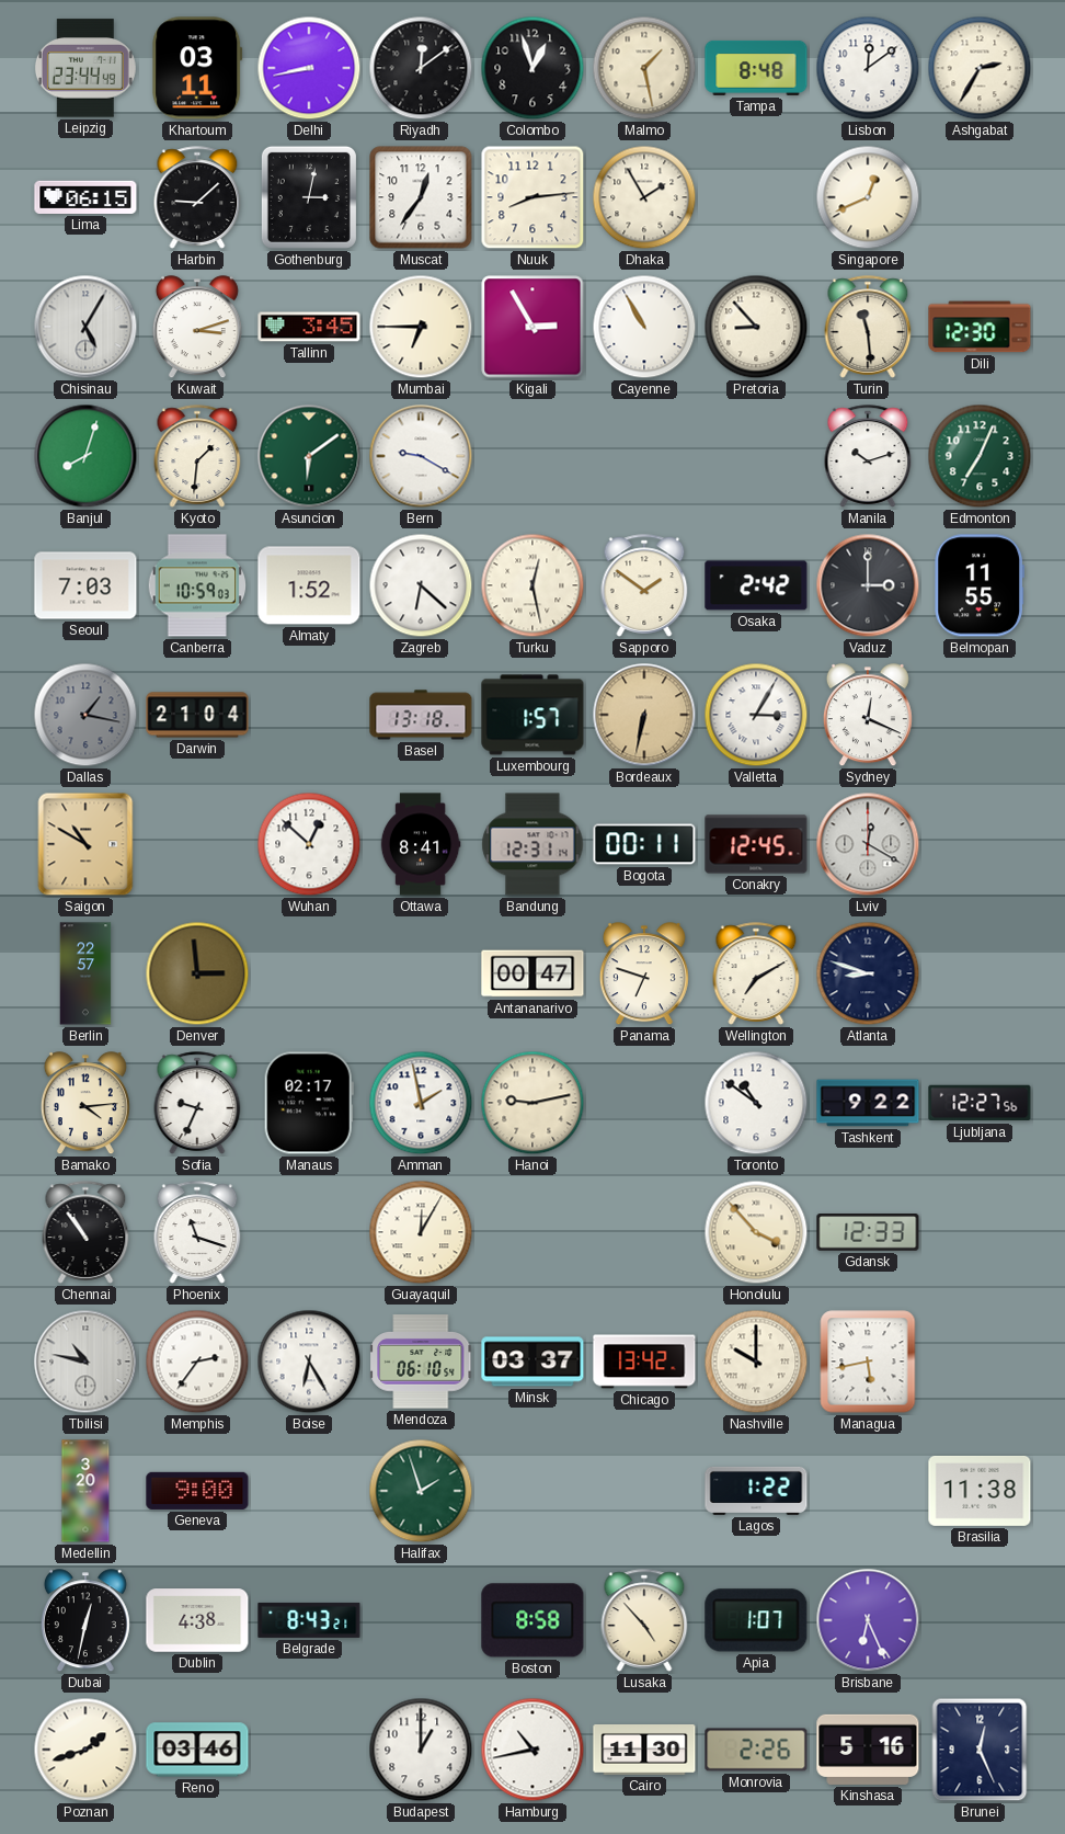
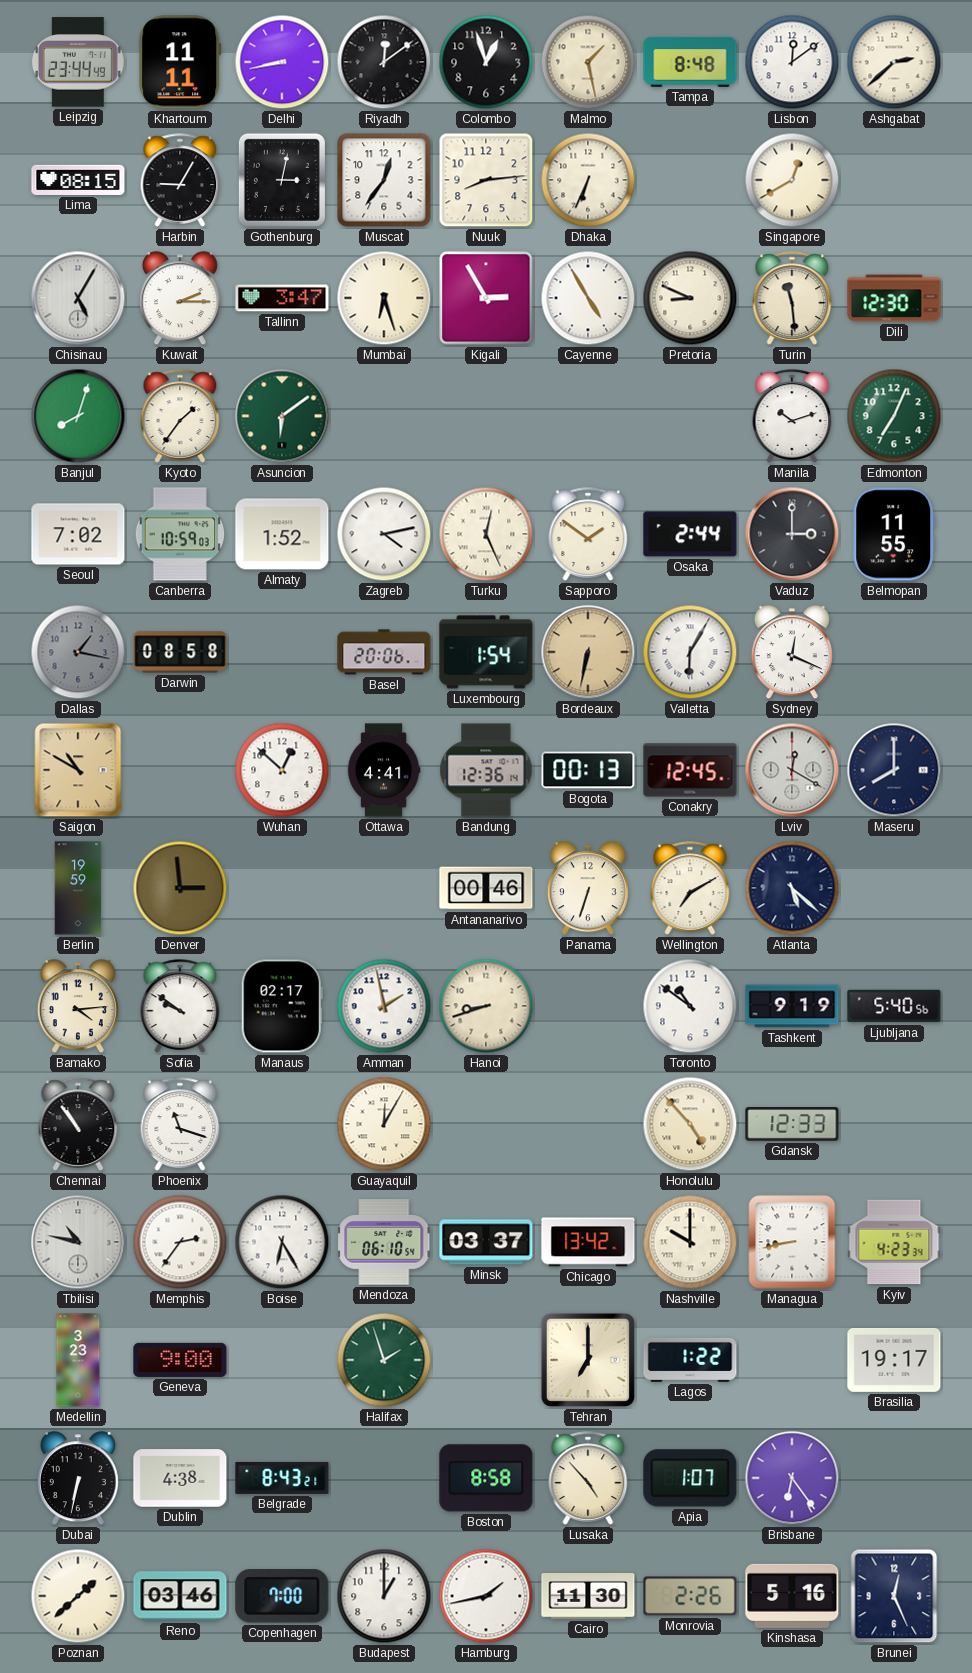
Khartoum: 03:11 -> 11:11 (180, 62)
Ashgabat: 2:35 -> 2:38 (894, 62)
Lima: 06:15 -> 08:15 (78, 180)
Harbin: 9:08 -> 9:05 (180, 180)
Dhaka: 1:55 -> 6:34 (588, 180)
Singapore: 12:41 -> 12:40 (792, 180)
Kuwait: 3:12 -> 2:15 (180, 299)
Tallinn: 3:45 -> 3:47 (282, 298)
Mumbai: 6:45 -> 6:27 (384, 298)
Cayenne: 10:55 -> 4:55 (588, 298)
Pretoria: 8:53 -> 8:49 (690, 298)
Kyoto: 1:31 -> 1:36 (180, 416)
Bern: 9:20 -> none (421, 456)
Seoul: 7:03 -> 7:02 (78, 534)
Zagreb: 6:22 -> 4:13 (384, 534)
Turku: 12:28 -> 12:26 (486, 534)
Osaka: 2:42 -> 2:44 (690, 534)
Darwin: 21:04 -> 08:58 (180, 652)
Basel: 13:18 -> 20:06 (384, 652)
Luxembourg: 1:57 -> 1:54 (486, 652)
Valletta: 3:05 -> 6:05 (690, 652)
Ottawa: 8:41 -> 4:41 (384, 770)
Bandung: 12:31 -> 12:36 (486, 770)
Bogota: 00:11 -> 00:13 (588, 770)
Maseru: none -> 8:00 (894, 770)
Berlin: 22:57 -> 19:59 (78, 888)
Antananarivo: 00:47 -> 00:46 (486, 888)
Panama: 6:48 -> 6:33 (588, 889)
Atlanta: 8:48 -> 5:22 (792, 888)
Sofia: 9:34 -> 9:51 (180, 1006)
Hanoi: 9:13 -> 8:42 (486, 1006)
Tashkent: 9:22 -> 9:19 (792, 1006)
Ljubljana: 12:27 -> 5:40 (894, 1006)
Honolulu: 3:53 -> 4:53 (690, 1124)
Managua: 5:43 -> 8:43 (792, 1242)
Kyiv: none -> 4:23 (894, 1242)
Medellin: 3:20 -> 3:23 (78, 1360)
Tehran: none -> 7:00 (588, 1360)
Brasilia: 11:38 -> 19:17 (894, 1360)
Dubai: 12:32 -> 6:32 (78, 1479)
Brisbane: 6:26 -> 6:24 (792, 1478)
Poznan: 1:42 -> 1:38 (78, 1596)
Copenhagen: none -> 7:00 (282, 1596)
Hamburg: 10:43 -> 1:43 (486, 1596)
